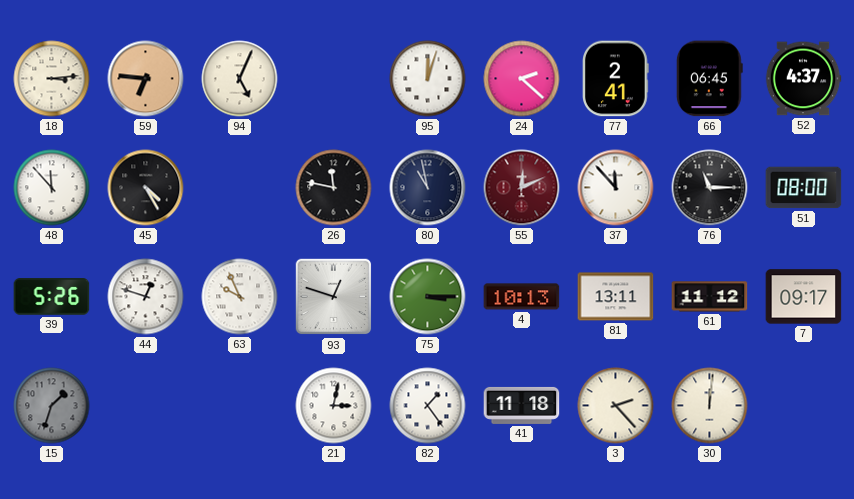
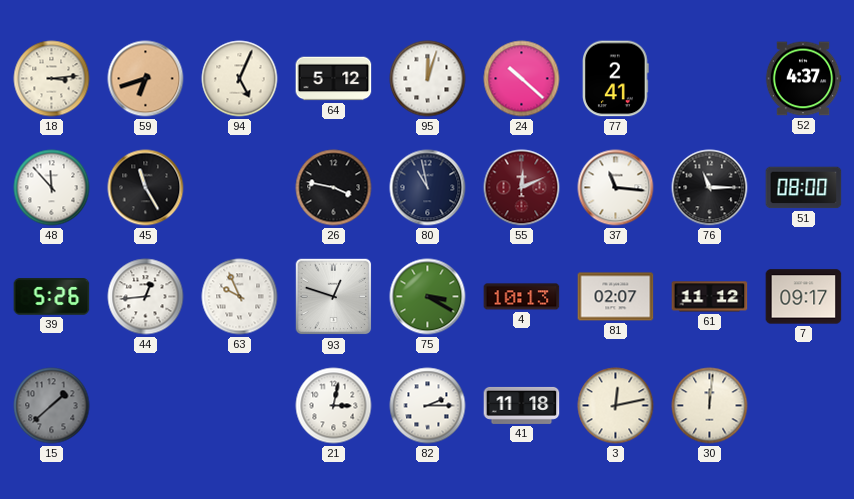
59: 6:46 -> 6:42 (146, 79)
64: none -> 5:12 (334, 79)
24: 2:22 -> 10:22 (522, 79)
66: 06:45 -> none (709, 79)
45: 4:25 -> 11:25 (146, 188)
26: 11:47 -> 3:47 (334, 188)
37: 11:53 -> 11:16 (616, 188)
44: 12:48 -> 12:44 (146, 297)
75: 3:15 -> 3:20 (428, 297)
81: 13:11 -> 02:07 (616, 297)
15: 1:33 -> 1:38 (52, 406)
82: 1:24 -> 2:15 (428, 406)
3: 2:23 -> 12:13 (616, 406)
